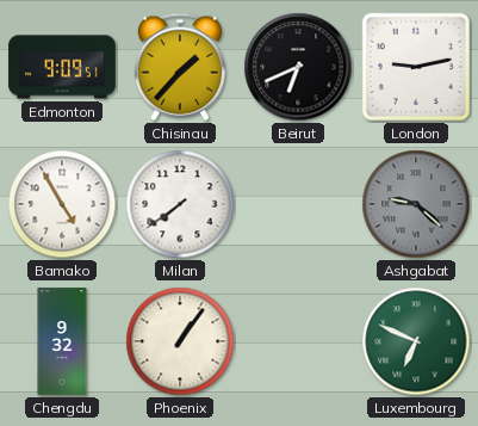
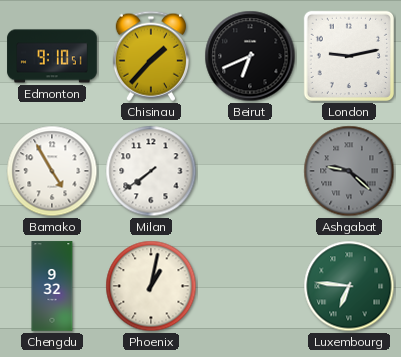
Edmonton: 9:09 -> 9:10 (52, 56)
Phoenix: 1:06 -> 1:02 (151, 286)
Luxembourg: 6:49 -> 6:46 (349, 286)
